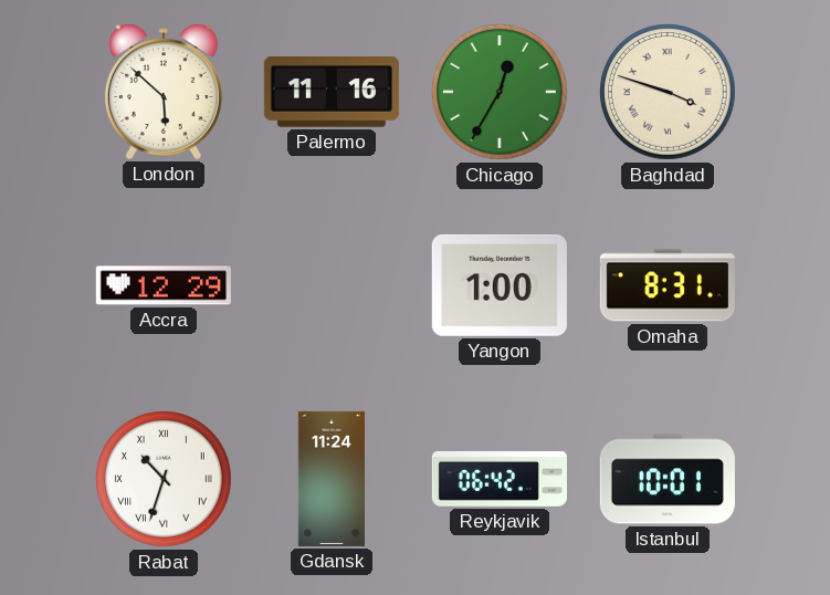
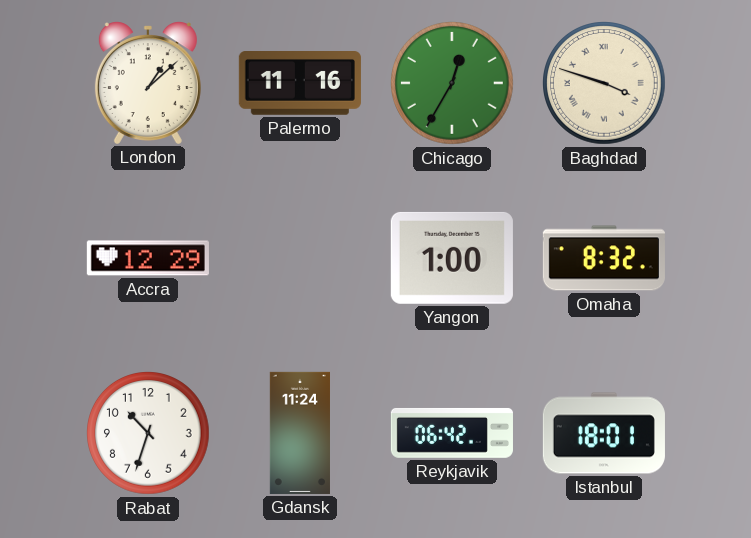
London: 5:52 -> 1:08 (148, 83)
Omaha: 8:31 -> 8:32 (604, 258)
Rabat numerals: Roman -> Arabic (149, 434)
Istanbul: 10:01 -> 18:01 (604, 433)
